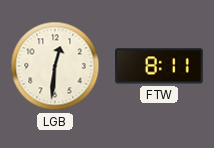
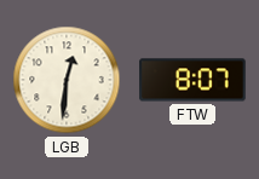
FTW: 8:11 -> 8:07 (192, 80)
